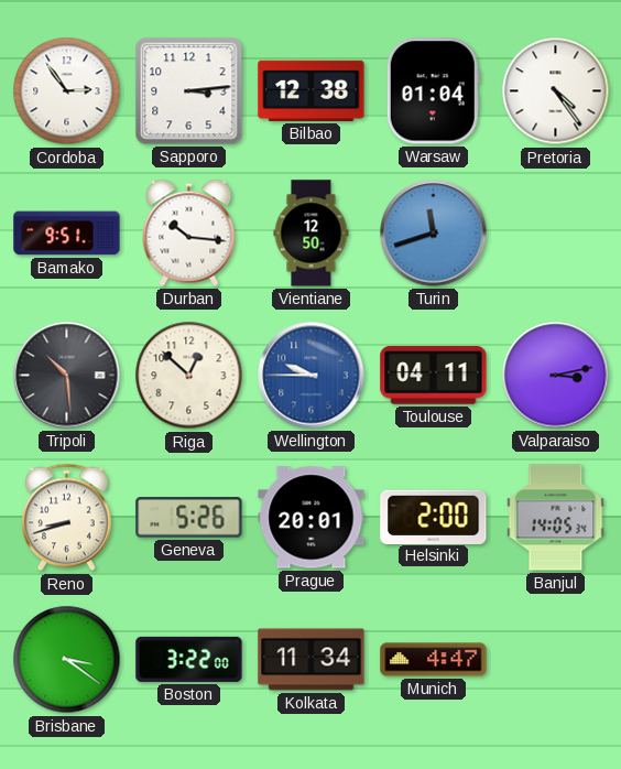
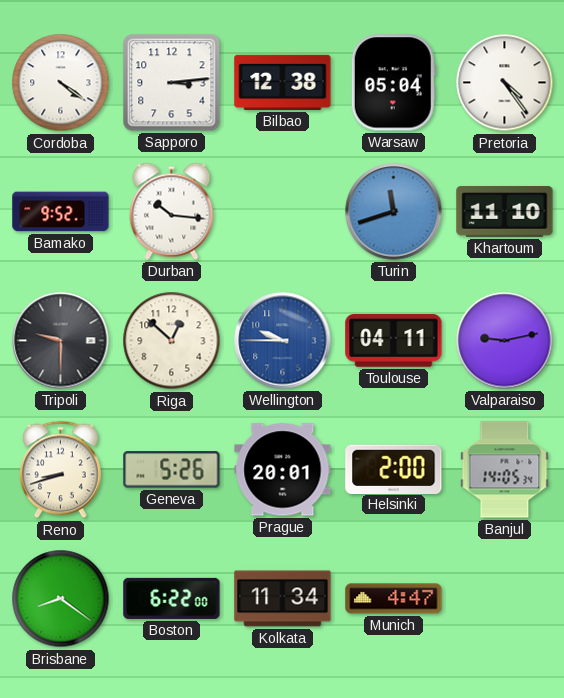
Cordoba: 2:54 -> 4:21 (61, 83)
Warsaw: 01:04 -> 05:04 (393, 83)
Bamako: 9:51 -> 9:52 (61, 212)
Vientiane: 12:50 -> none (312, 234)
Khartoum: none -> 11:10 (505, 212)
Tripoli: 10:29 -> 9:30 (61, 341)
Valparaiso: 3:13 -> 9:13 (505, 341)
Brisbane: 3:21 -> 8:21 (61, 599)
Boston: 3:22 -> 6:22 (172, 598)
